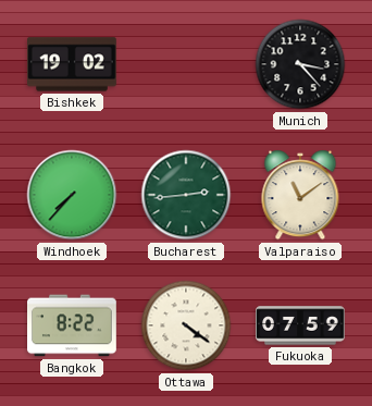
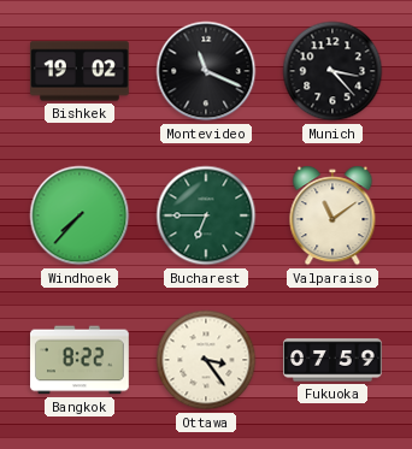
Montevideo: none -> 11:19 (206, 71)
Bucharest: 2:44 -> 6:45 (206, 215)
Ottawa: 4:21 -> 3:24 (206, 360)
